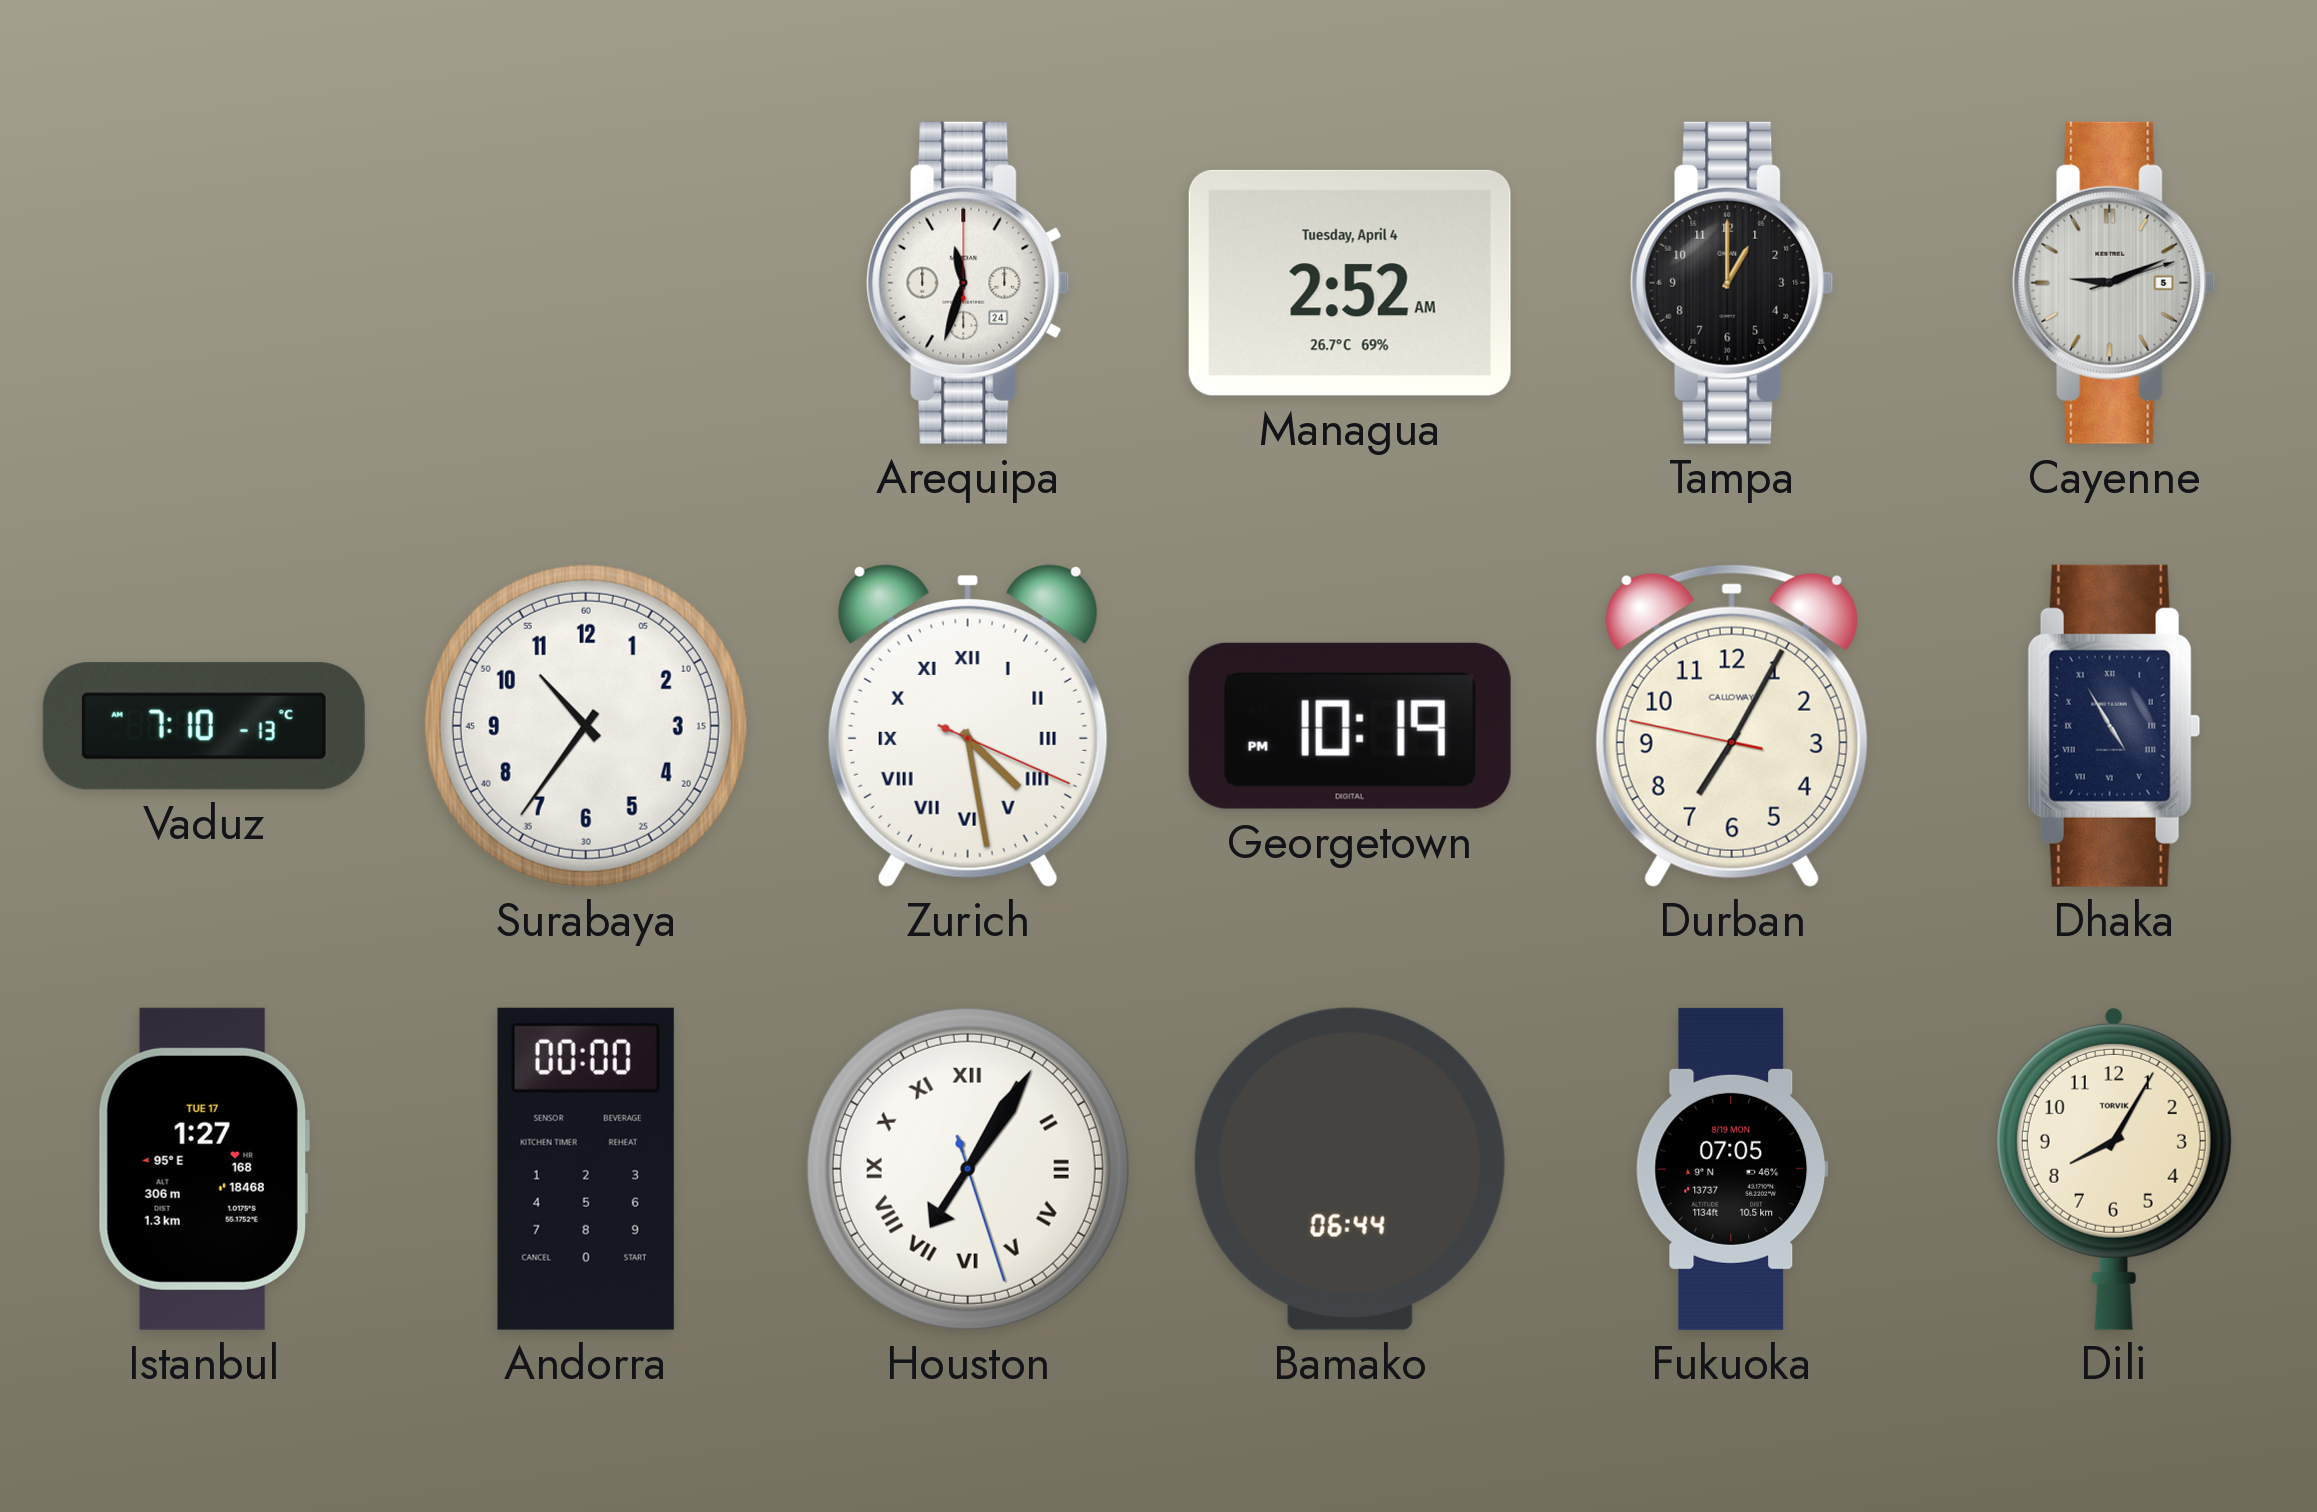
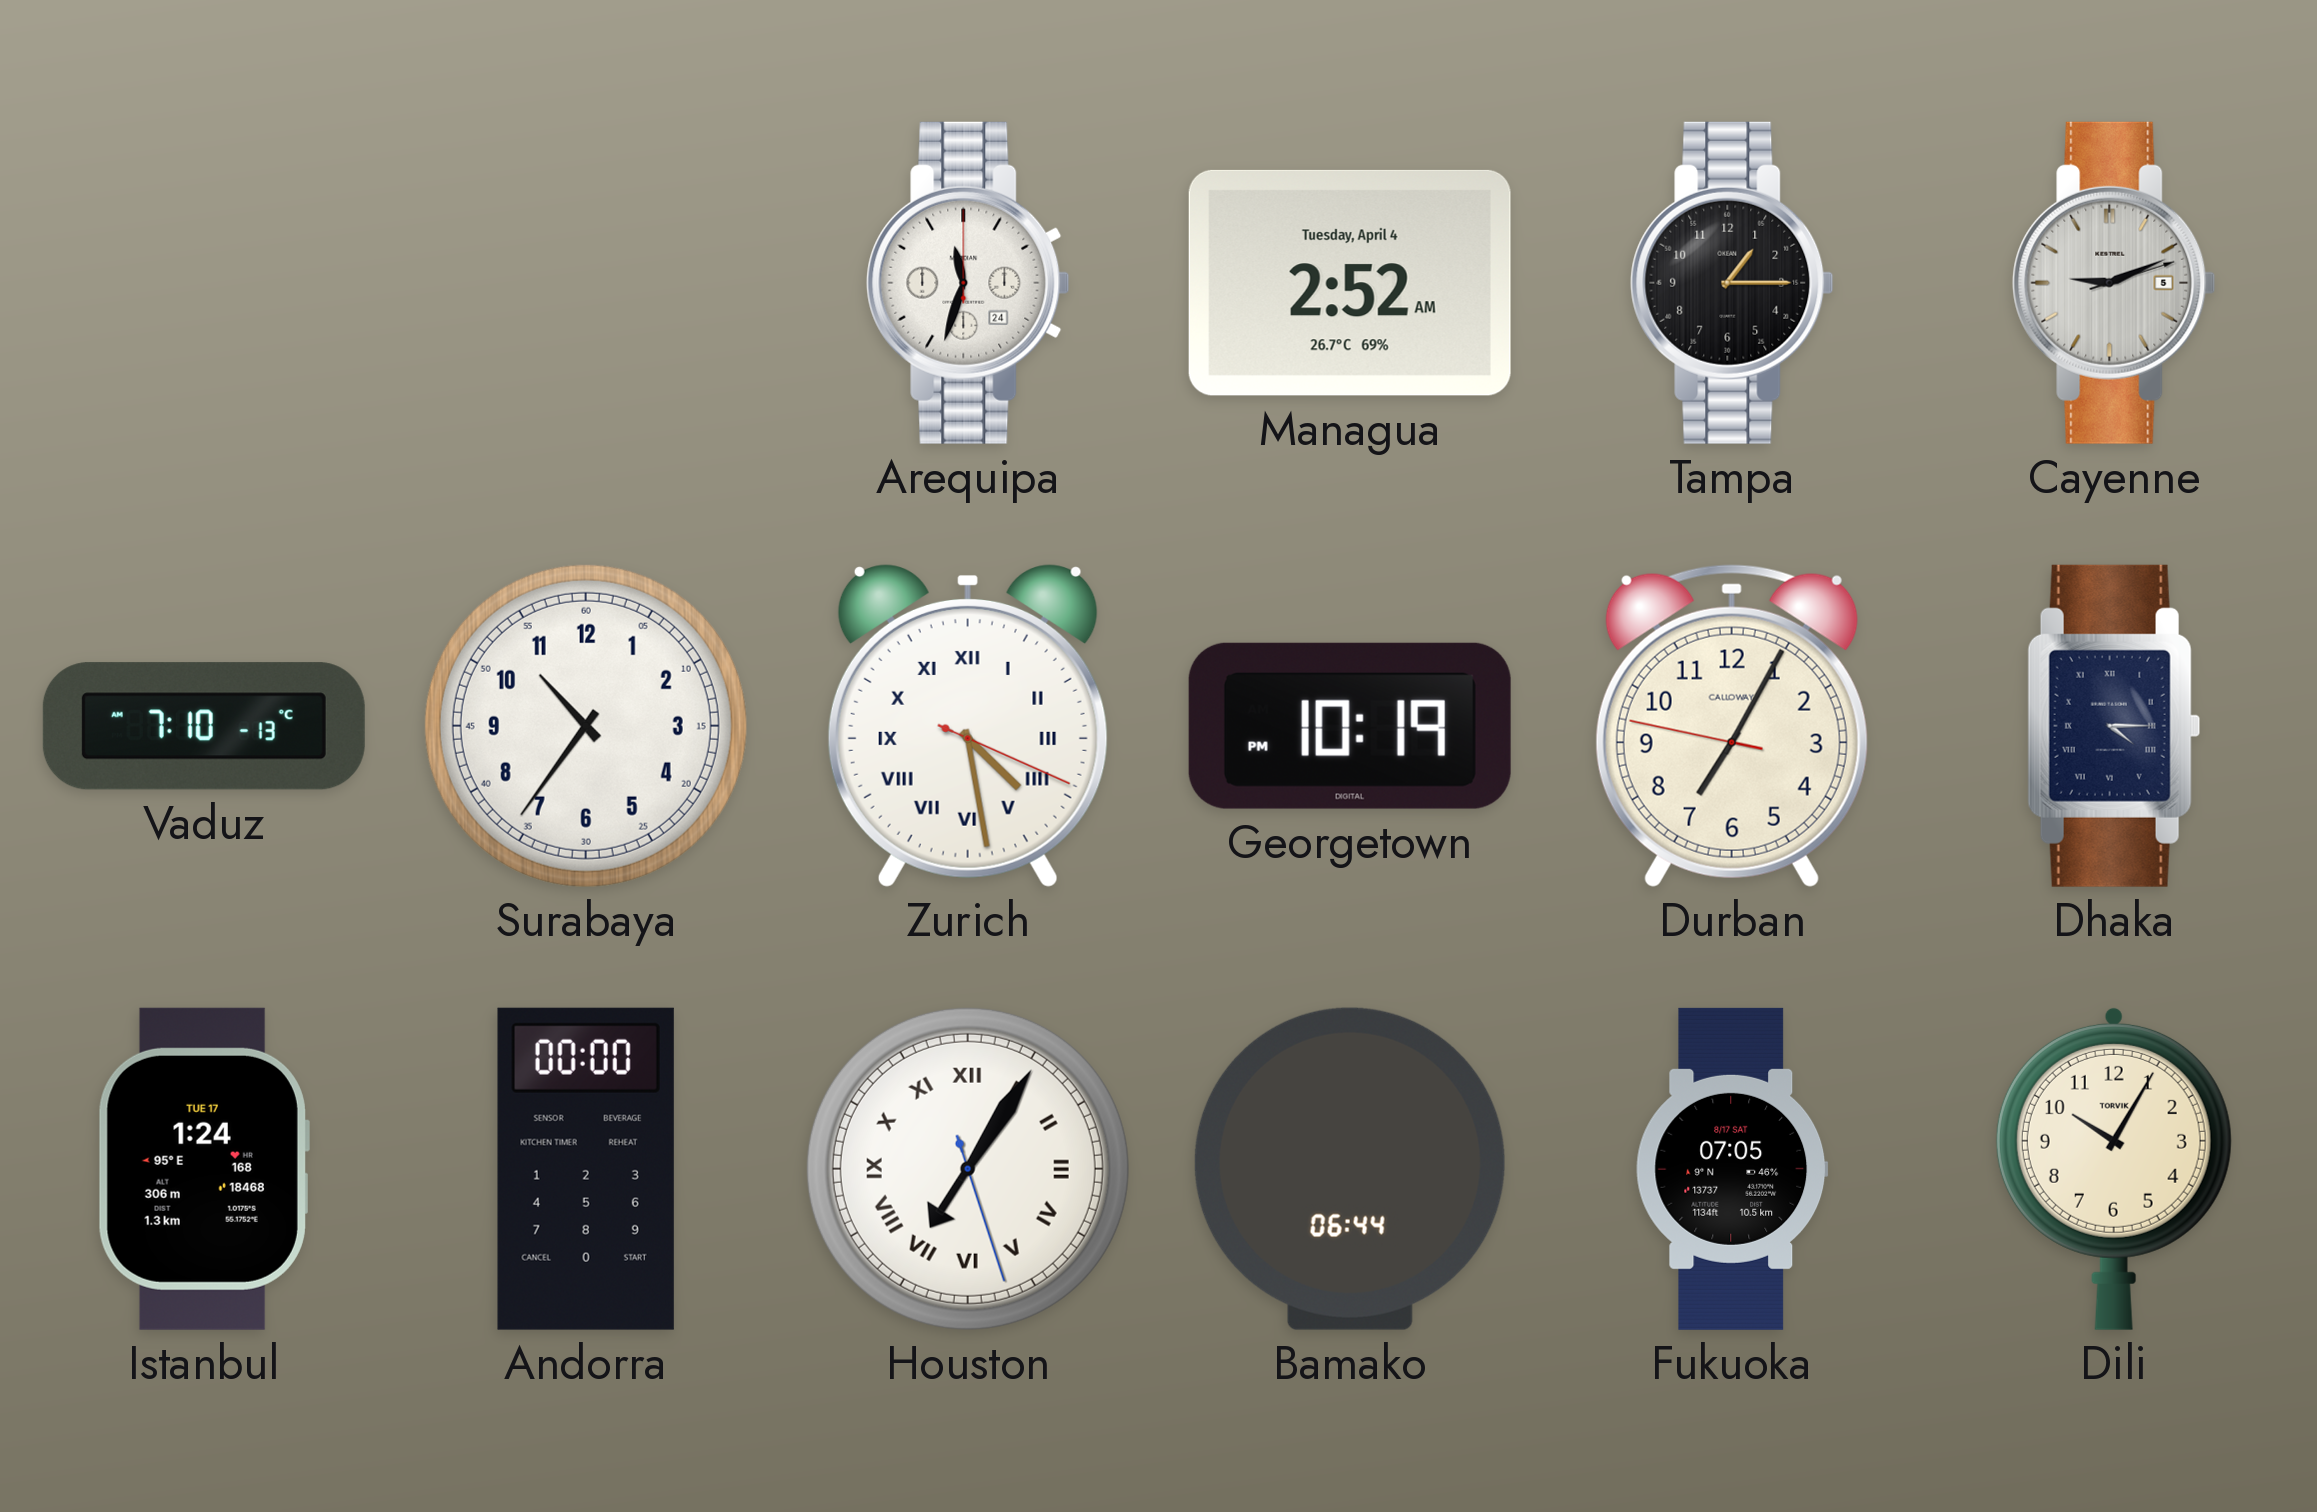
Tampa: 1:00 -> 1:15 (1732, 283)
Dhaka: 4:55 -> 4:15 (2114, 726)
Istanbul: 1:27 -> 1:24 (204, 1169)
Fukuoka date: 8/19 MON -> 8/17 SAT (1732, 1169)
Dili: 8:05 -> 10:05 (2114, 1168)
